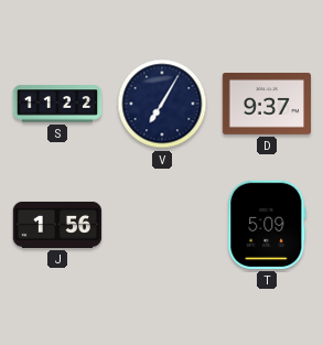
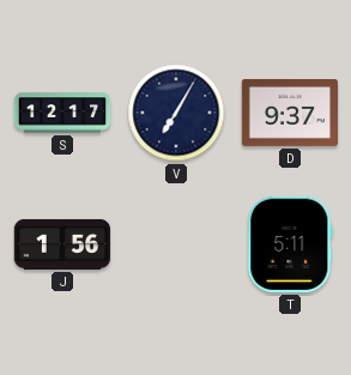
S: 11:22 -> 12:17 (62, 113)
T: 5:09 -> 5:11 (290, 244)
